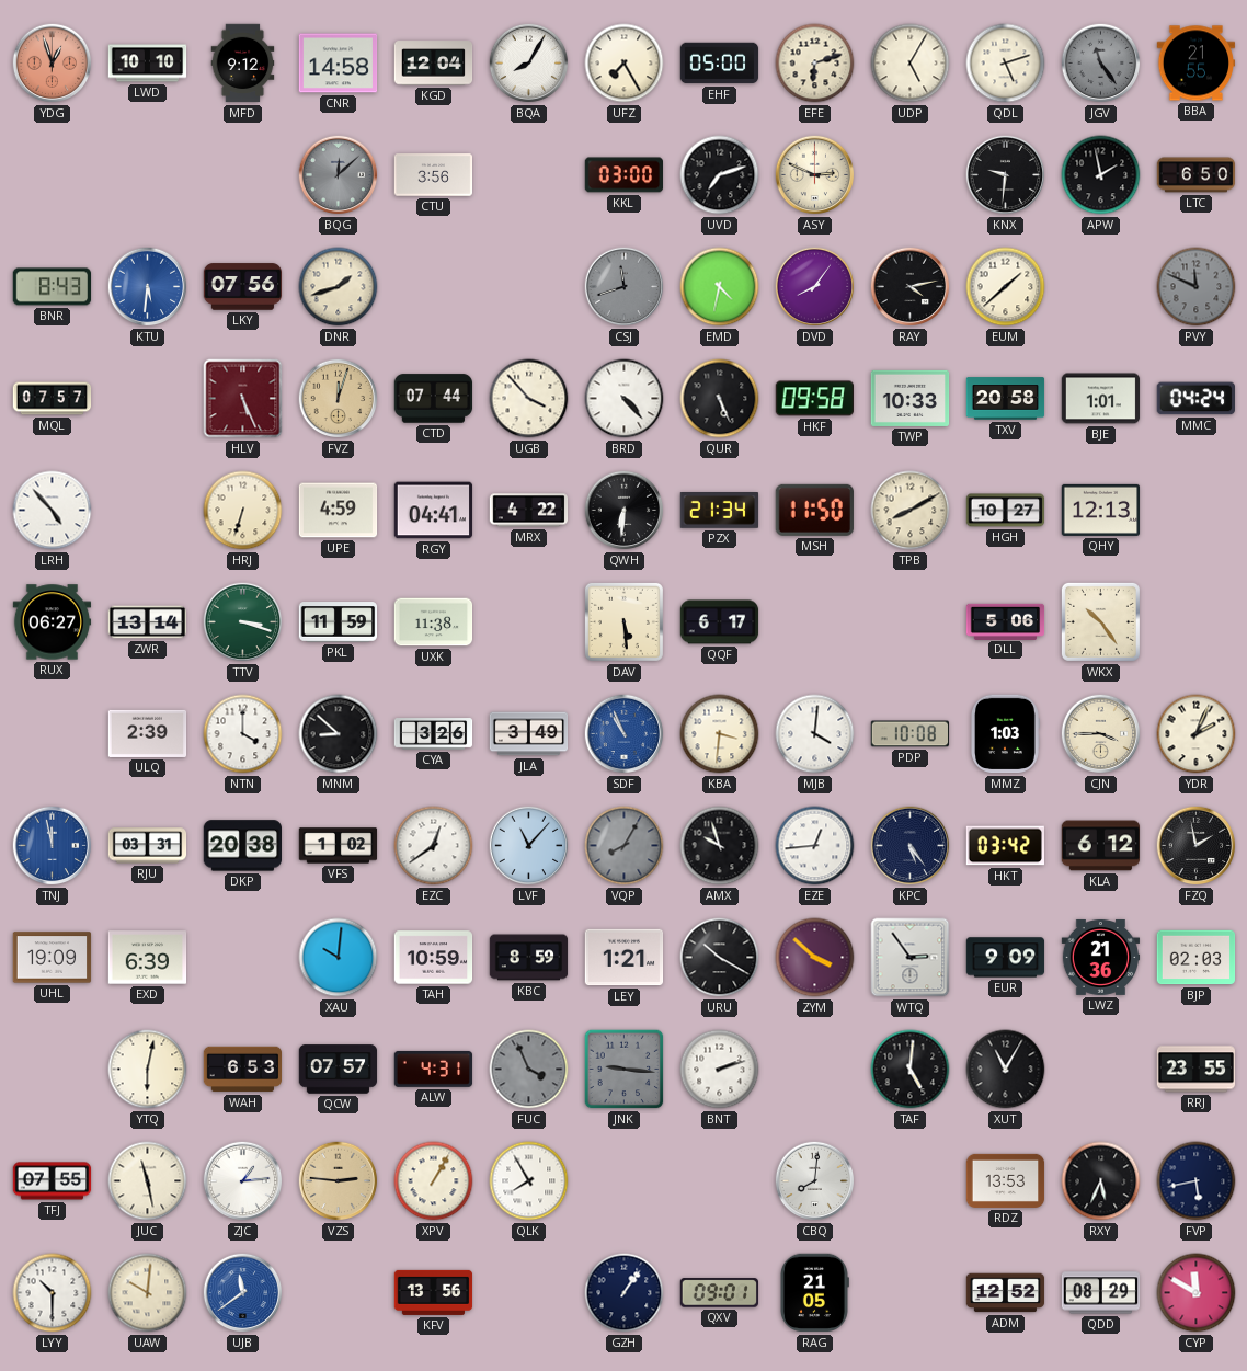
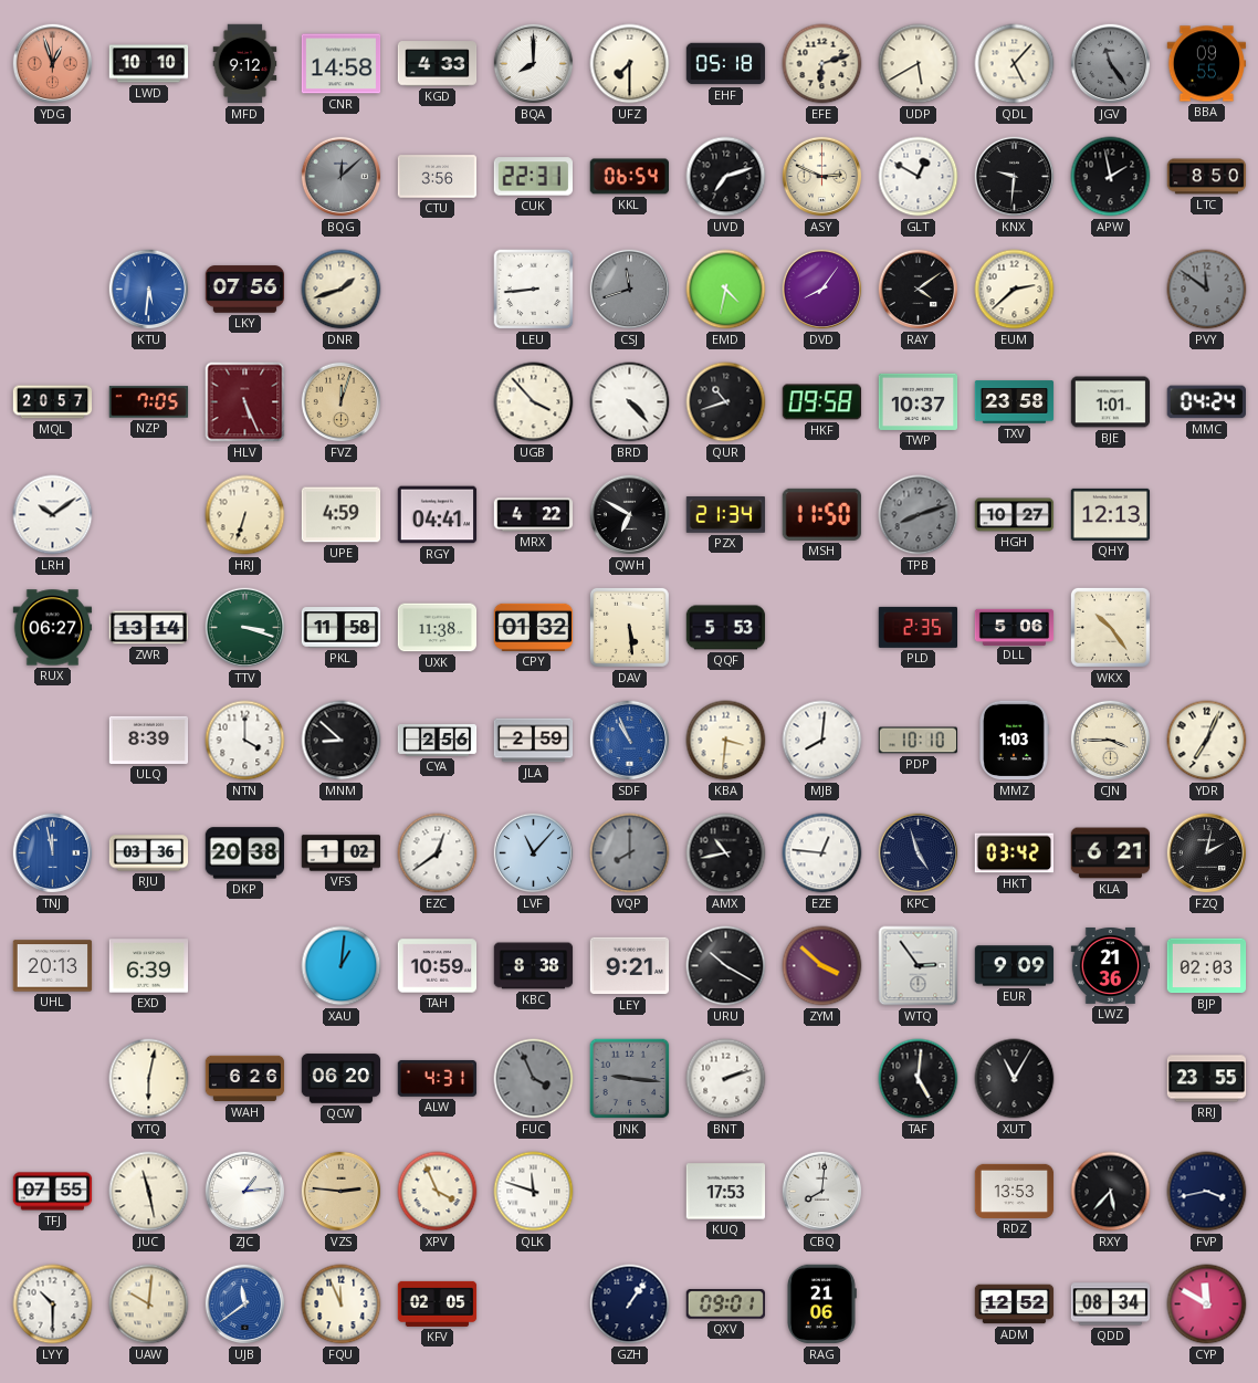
KGD: 12:04 -> 4:33 (438, 64)
BQA: 8:05 -> 8:00 (534, 64)
UFZ: 7:25 -> 7:30 (630, 64)
EHF: 05:00 -> 05:18 (726, 64)
UDP: 5:05 -> 5:40 (919, 64)
QDL: 5:12 -> 5:07 (1015, 64)
BBA: 21:55 -> 09:55 (1207, 64)
CUK: none -> 22:31 (533, 177)
KKL: 03:00 -> 06:54 (629, 177)
GLT: none -> 12:50 (919, 177)
LTC: 6:50 -> 8:50 (1207, 177)
BNR: 8:43 -> none (53, 287)
LEU: none -> 8:44 (534, 290)
RAY: 4:13 -> 4:09 (919, 290)
EUM: 1:38 -> 2:38 (1015, 290)
PVY: 11:49 -> 11:51 (1207, 290)
MQL: 07:57 -> 20:57 (53, 402)
NZP: none -> 7:05 (149, 402)
CTD: 07:44 -> none (434, 399)
QUR: 5:26 -> 10:42 (726, 402)
TWP: 10:33 -> 10:37 (919, 401)
TXV: 20:58 -> 23:58 (1015, 402)
LRH: 4:53 -> 10:09 (53, 515)
QWH: 6:31 -> 6:50 (630, 515)
TPB: 8:10 -> 8:12 (919, 515)
TPB dial: cream -> grey (919, 515)
PKL: 11:59 -> 11:58 (342, 628)
CPY: none -> 01:32 (534, 627)
QQF: 6:17 -> 5:53 (726, 628)
PLD: none -> 2:35 (918, 627)
ULQ: 2:39 -> 8:39 (149, 740)
CYA: 3:26 -> 2:56 (438, 741)
JLA: 3:49 -> 2:59 (534, 741)
MJB: 4:01 -> 8:01 (822, 741)
PDP: 10:08 -> 10:10 (919, 741)
YDR: 2:04 -> 7:04 (1207, 741)
RJU: 03:31 -> 03:36 (149, 853)
VQP: 8:05 -> 8:00 (630, 853)
AMX: 9:57 -> 10:43 (726, 853)
EZE: 12:44 -> 12:46 (822, 853)
KPC: 5:24 -> 4:57 (919, 853)
KLA: 6:12 -> 6:21 (1111, 853)
FZQ: 1:58 -> 2:02 (1207, 853)
UHL: 19:09 -> 20:13 (53, 966)
XAU: 10:01 -> 1:01 (342, 966)
KBC: 8:59 -> 8:38 (534, 966)
LEY: 1:21 -> 9:21 (630, 966)
WAH: 6:53 -> 6:26 (245, 1079)
QCW: 07:57 -> 06:20 (342, 1079)
XPV: 1:05 -> 3:56 (438, 1192)
QLK: 7:55 -> 11:48 (534, 1192)
KUQ: none -> 17:53 (726, 1192)
RXY: 5:34 -> 5:37 (1111, 1192)
FVP: 5:43 -> 3:43 (1207, 1192)
FQU: none -> 11:56 (342, 1305)
KFV: 13:56 -> 02:05 (438, 1303)
RAG: 21:05 -> 21:06 (821, 1305)
QDD: 08:29 -> 08:34 (1111, 1305)
